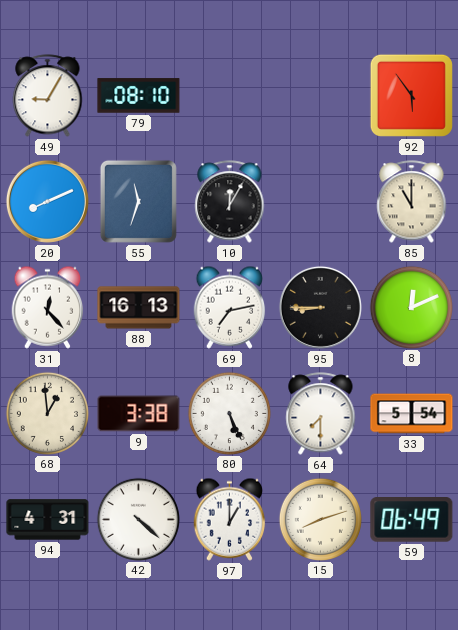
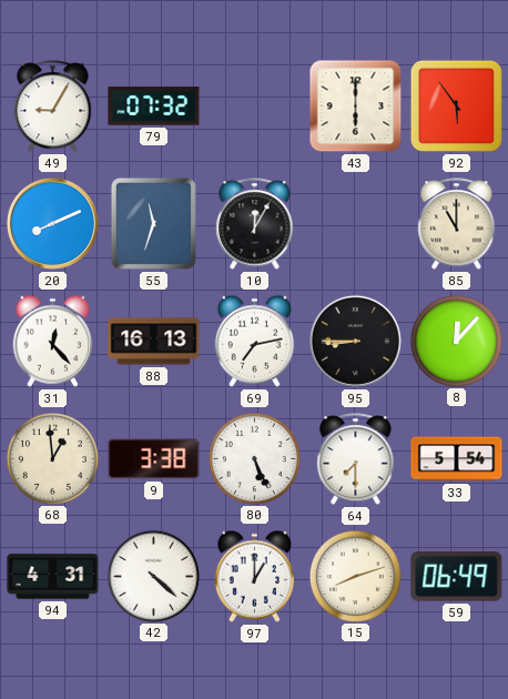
79: 08:10 -> 07:32 (154, 107)
43: none -> 6:00 (356, 107)
8: 12:11 -> 12:07 (456, 341)
